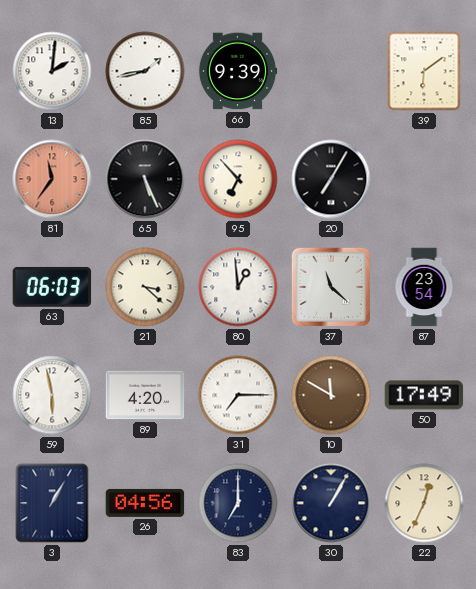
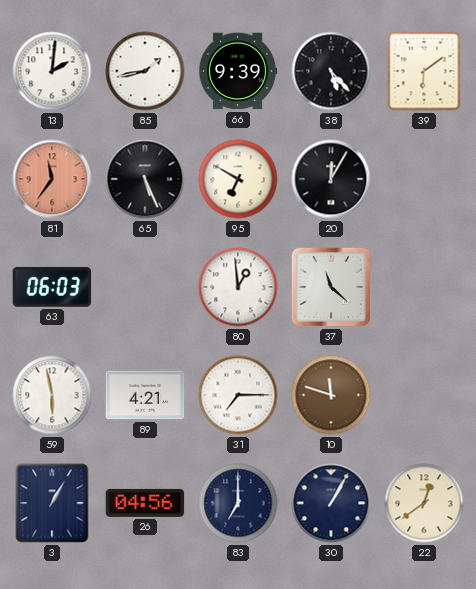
38: none -> 5:23 (331, 71)
95: 6:53 -> 6:50 (238, 179)
20: 7:05 -> 12:05 (331, 179)
21: 3:22 -> none (145, 287)
87: 23:54 -> none (424, 287)
89: 4:20 -> 4:21 (145, 395)
10: 11:50 -> 11:48 (331, 395)
50: 17:49 -> none (424, 395)
22: 12:34 -> 12:39 (424, 503)
